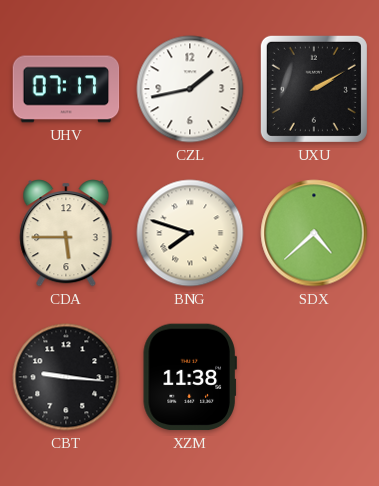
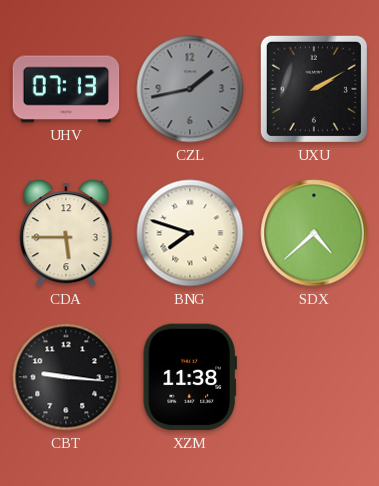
UHV: 07:17 -> 07:13 (66, 89)
CZL dial: white -> grey (190, 89)
